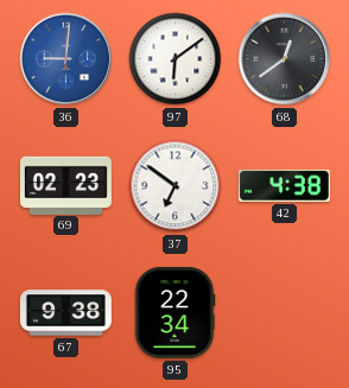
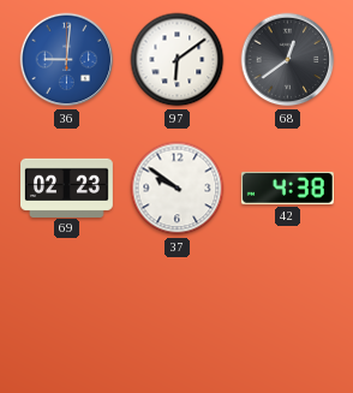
37: 6:51 -> 9:51 (178, 189)
67: 9:38 -> none (66, 313)
95: 22:34 -> none (174, 312)
